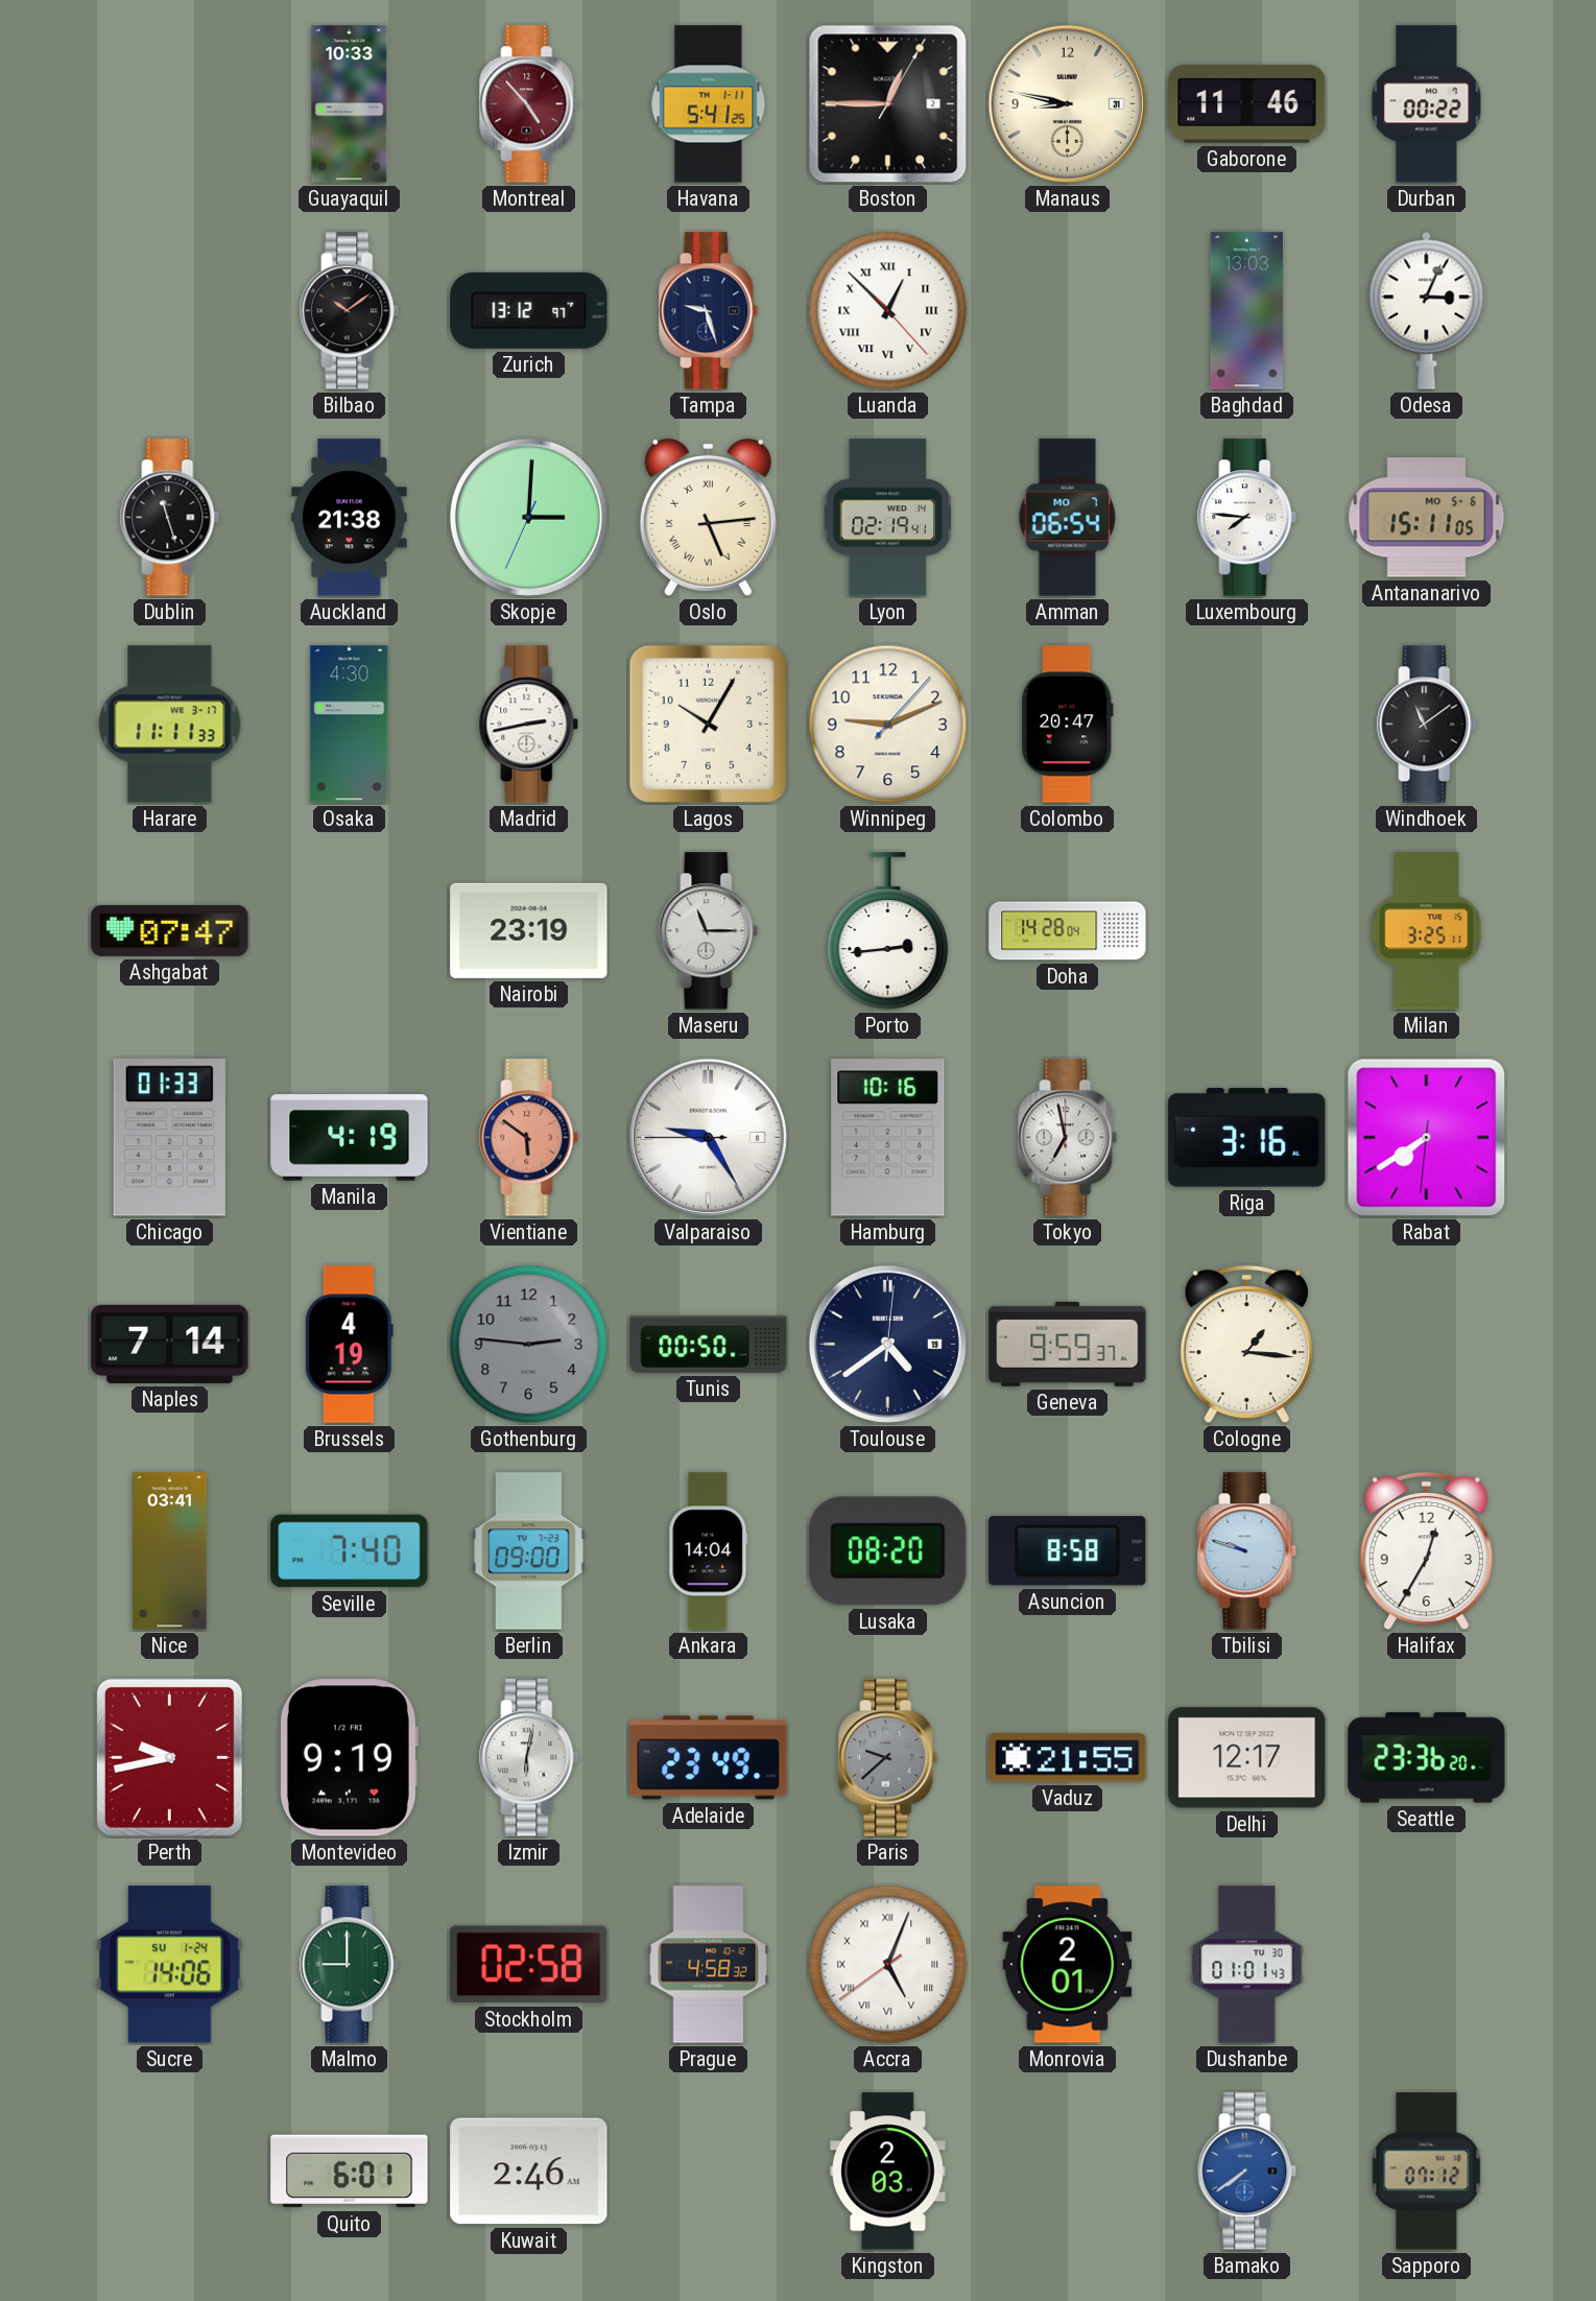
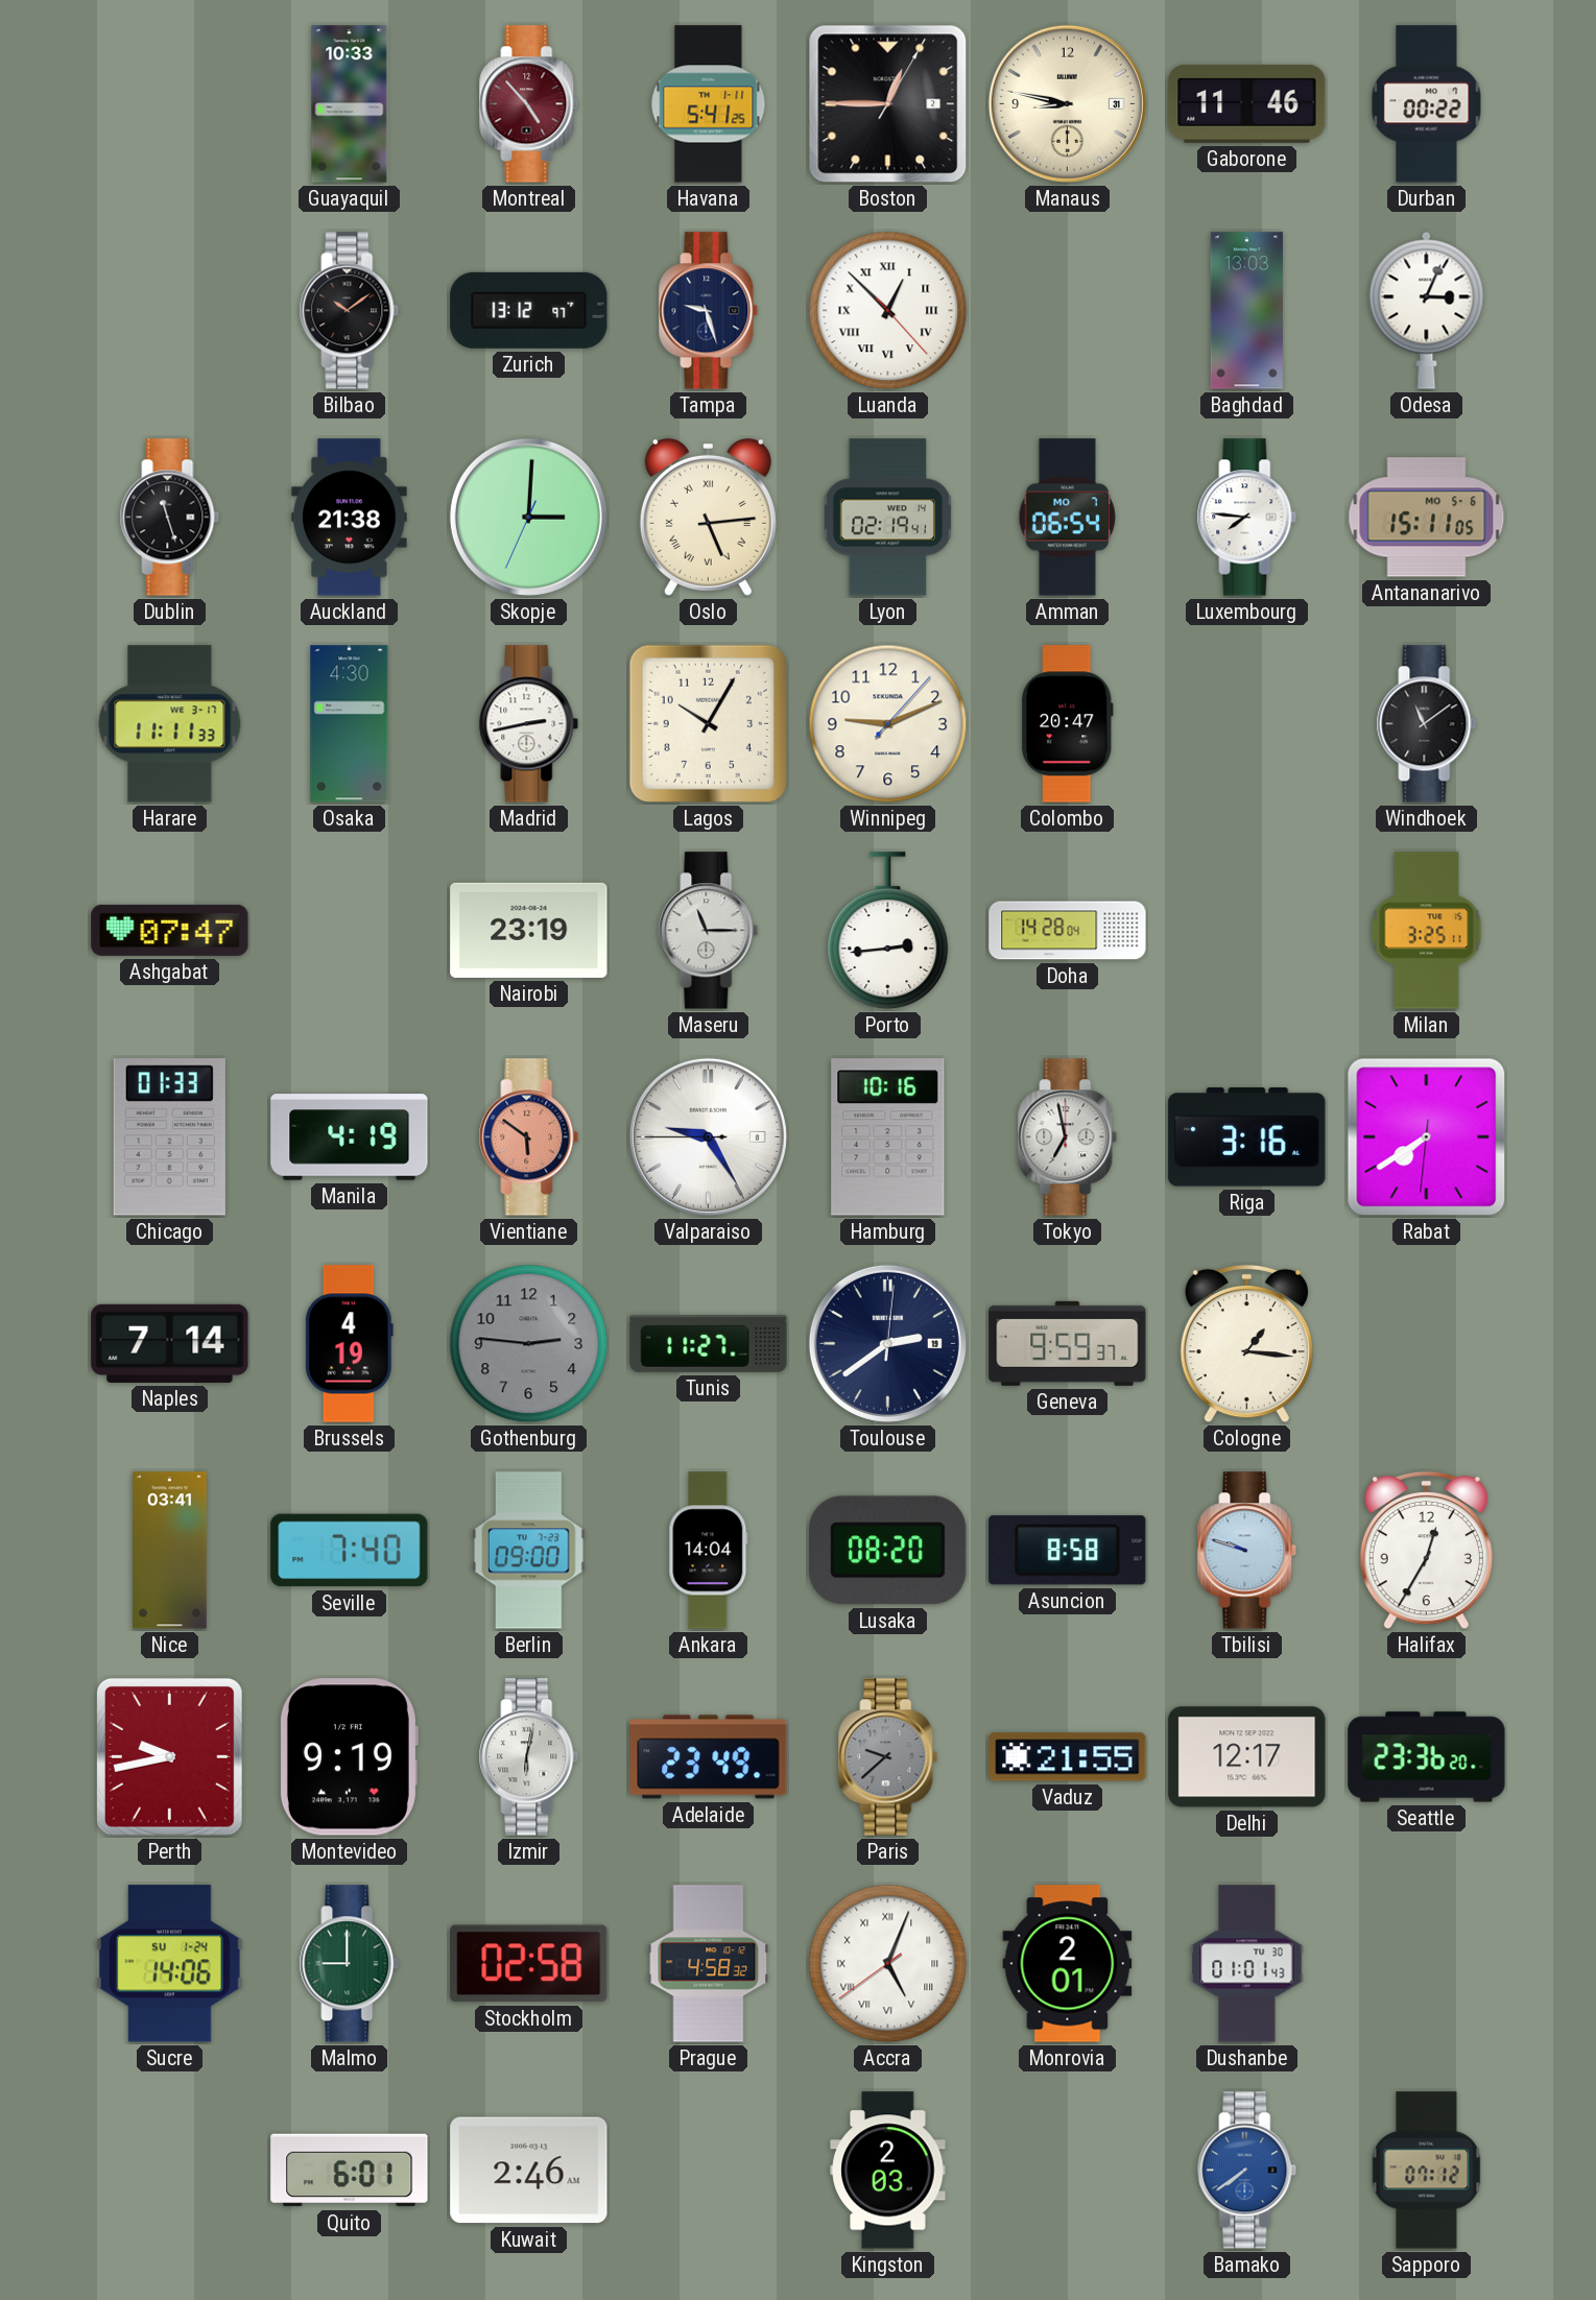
Tunis: 00:50 -> 11:27 (709, 1344)
Toulouse: 4:39 -> 2:39 (887, 1343)
